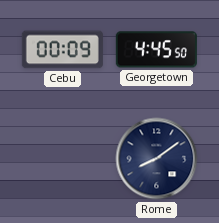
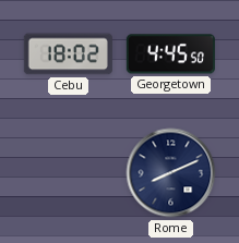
Cebu: 00:09 -> 18:02 (68, 54)
Rome: 8:09 -> 8:11 (171, 173)
